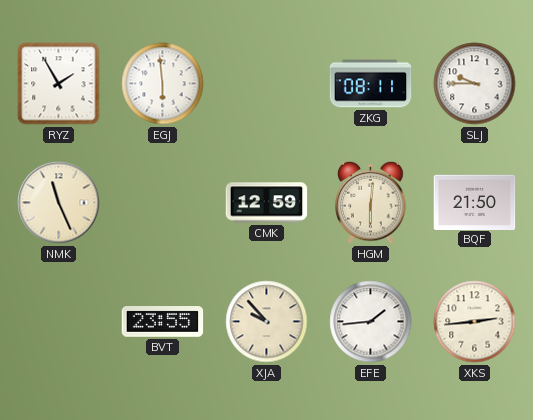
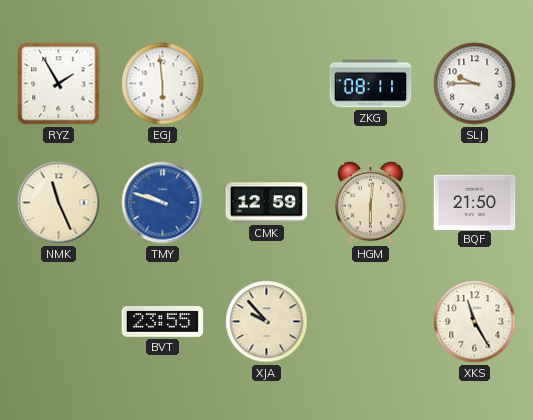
TMY: none -> 9:48 (163, 203)
EFE: 1:44 -> none (371, 322)
XKS: 2:44 -> 11:25 (475, 322)
